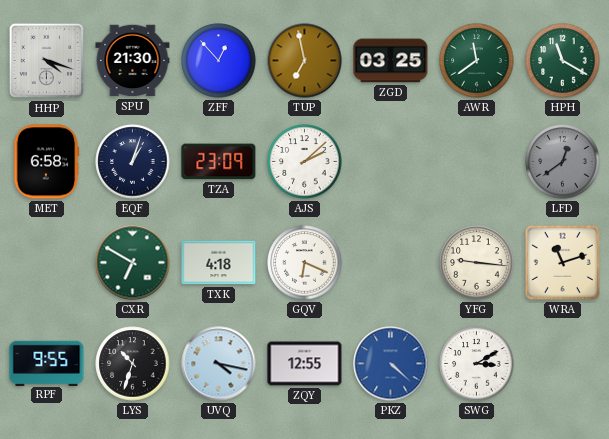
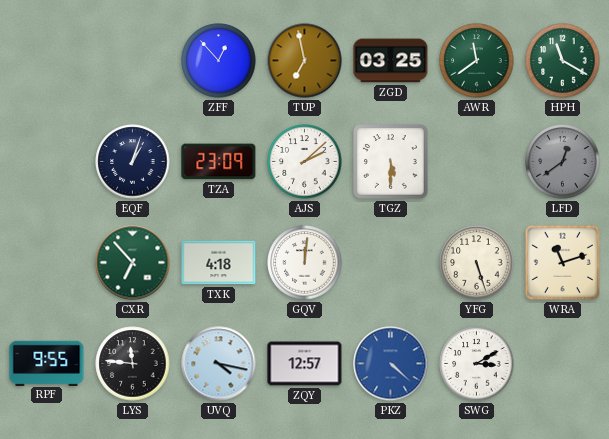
HHP: 4:18 -> none (47, 61)
SPU: 21:30 -> none (133, 61)
MET: 6:58 -> none (46, 162)
TGZ: none -> 5:30 (391, 162)
CXR: 6:50 -> 6:53 (133, 263)
GQV: 6:19 -> 12:01 (305, 263)
YFG: 9:16 -> 5:27 (477, 263)
LYS: 10:33 -> 11:46 (133, 364)
ZQY: 12:55 -> 12:57 (305, 364)
